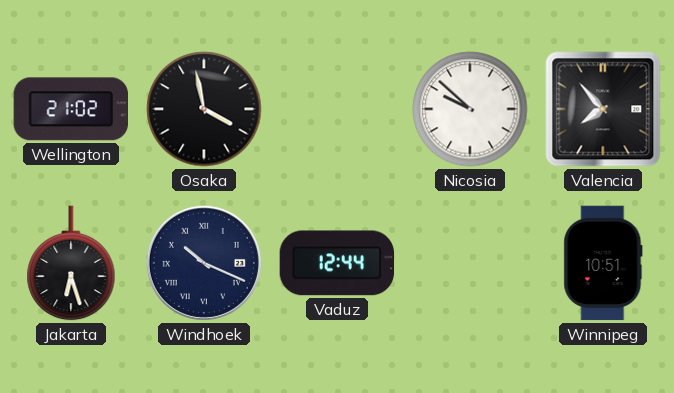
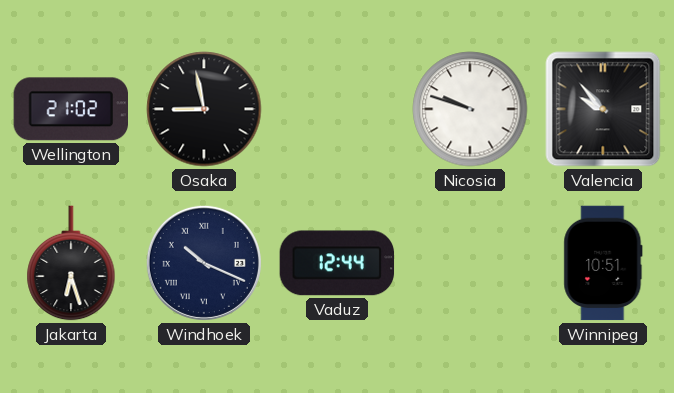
Osaka: 3:58 -> 8:58 (204, 109)
Nicosia: 9:52 -> 9:48 (470, 109)
Valencia: 7:53 -> 9:53 (603, 109)
